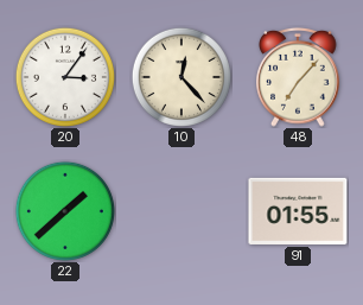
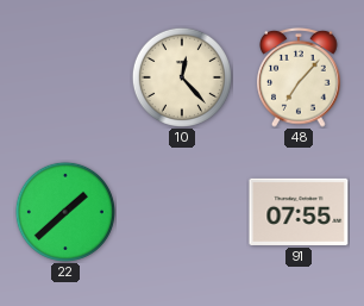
20: 3:06 -> none (65, 77)
91: 01:55 -> 07:55 (299, 212)
